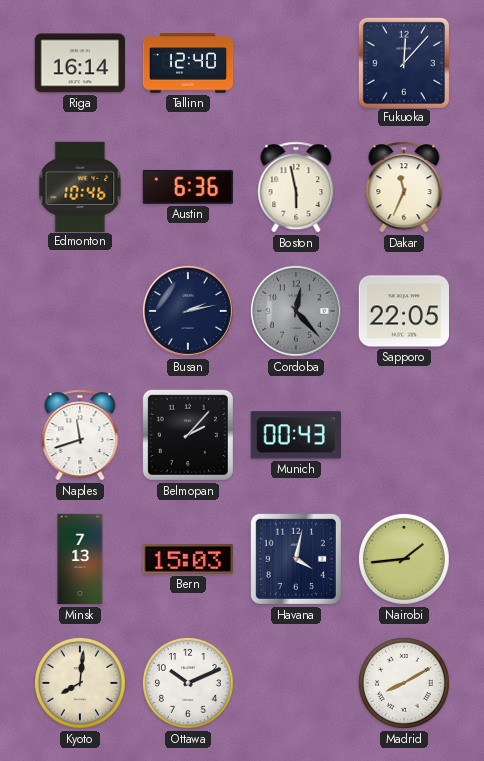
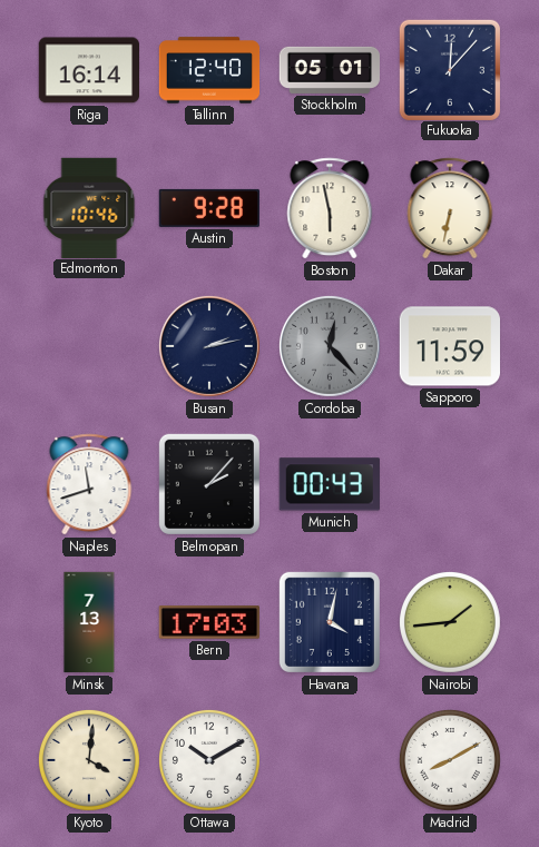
Stockholm: none -> 05:01 (330, 70)
Austin: 6:36 -> 9:28 (208, 208)
Dakar: 11:34 -> 6:32 (450, 208)
Sapporo: 22:05 -> 11:59 (449, 346)
Bern: 15:03 -> 17:03 (208, 622)
Kyoto: 8:01 -> 4:01 (89, 760)
Ottawa: 10:11 -> 10:10 (209, 760)
